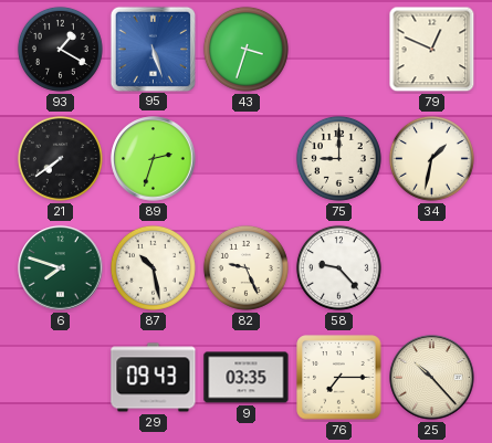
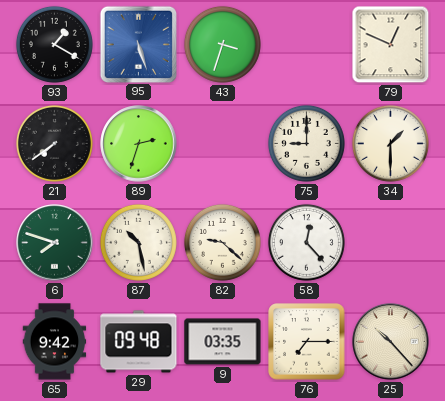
34: 1:32 -> 1:30 (390, 143)
82: 9:26 -> 9:22 (222, 242)
58: 9:23 -> 12:23 (306, 242)
65: none -> 9:42 (55, 342)
29: 09:43 -> 09:48 (139, 342)
